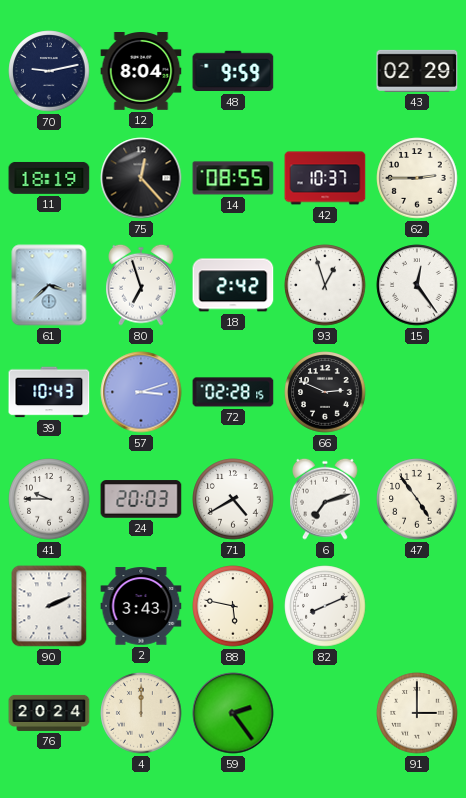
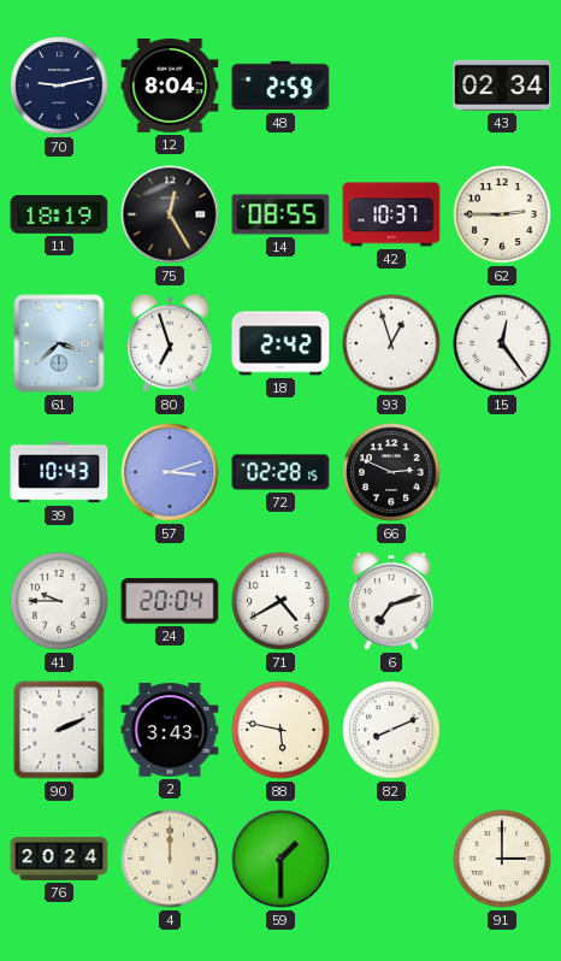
48: 9:59 -> 2:59 (280, 86)
43: 02:29 -> 02:34 (502, 86)
75: 12:23 -> 12:25 (170, 214)
24: 20:03 -> 20:04 (170, 601)
47: 4:54 -> none (417, 499)
59: 2:24 -> 1:30 (280, 859)
